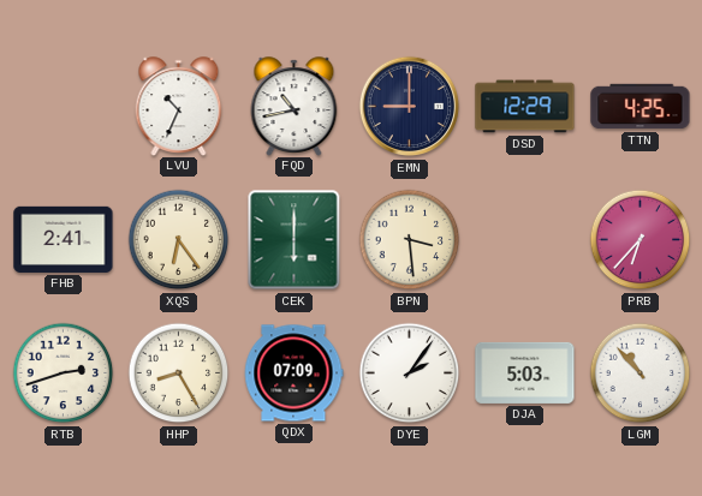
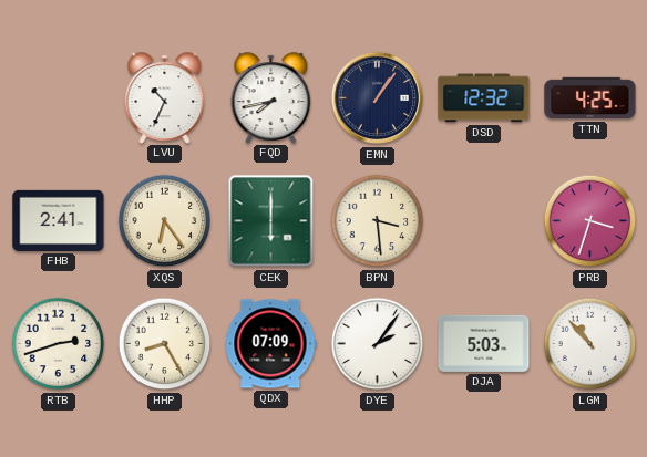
FQD: 10:43 -> 7:43 (271, 97)
EMN: 9:00 -> 1:06 (378, 98)
DSD: 12:29 -> 12:32 (484, 98)
PRB: 6:37 -> 3:33 (590, 221)
